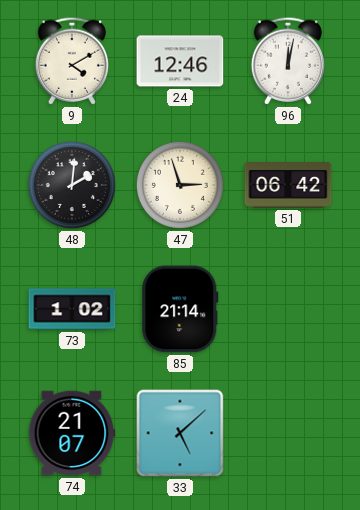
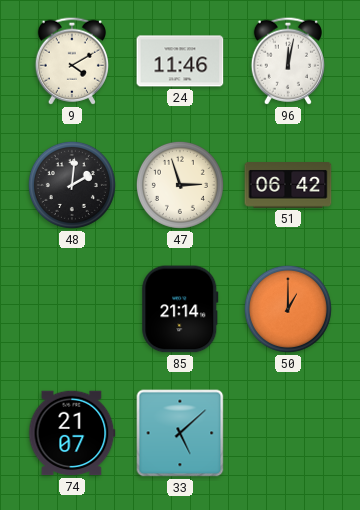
24: 12:46 -> 11:46 (180, 61)
73: 1:02 -> none (72, 309)
50: none -> 1:00 (288, 309)
